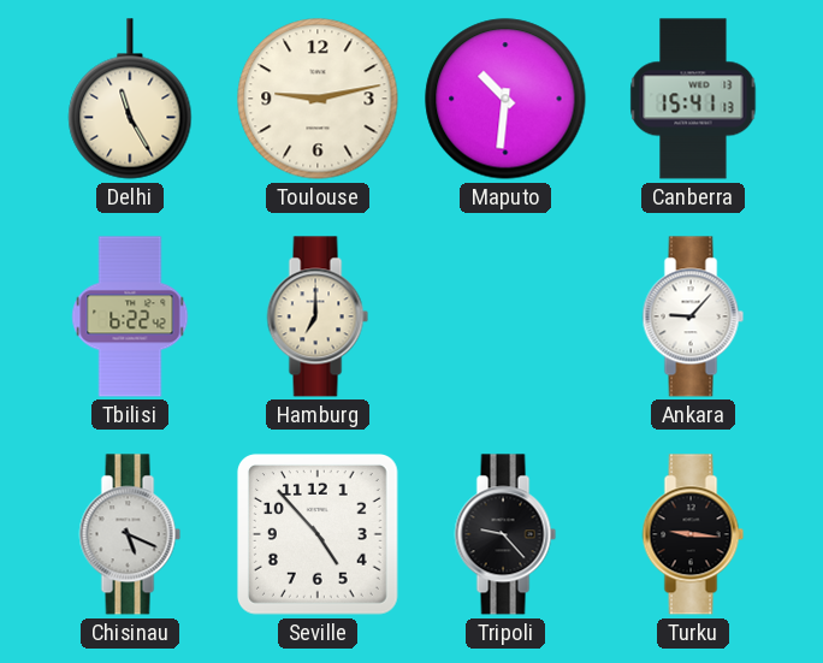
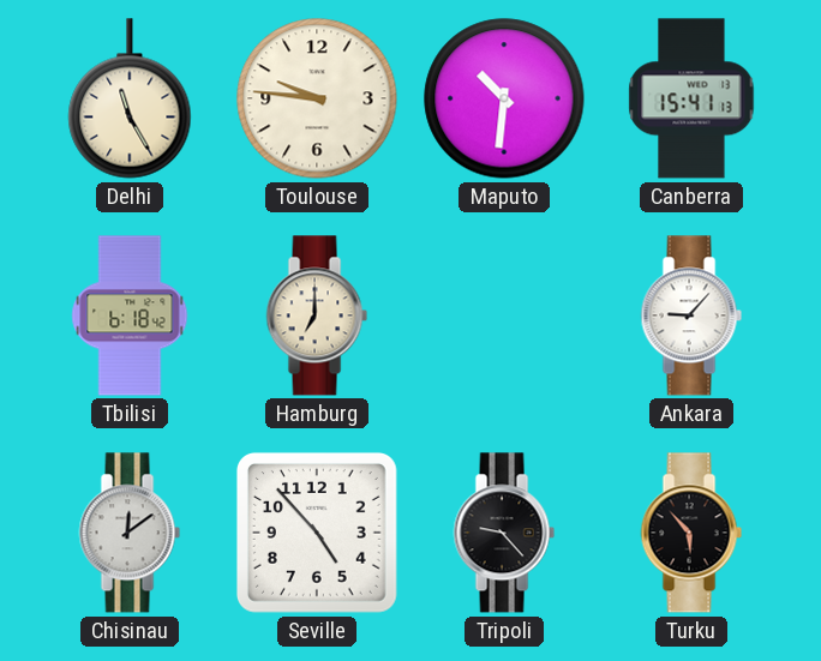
Toulouse: 9:13 -> 9:46 (317, 98)
Tbilisi: 6:22 -> 6:18 (130, 316)
Chisinau: 5:19 -> 12:09 (130, 533)
Turku: 9:16 -> 5:53 (691, 533)
